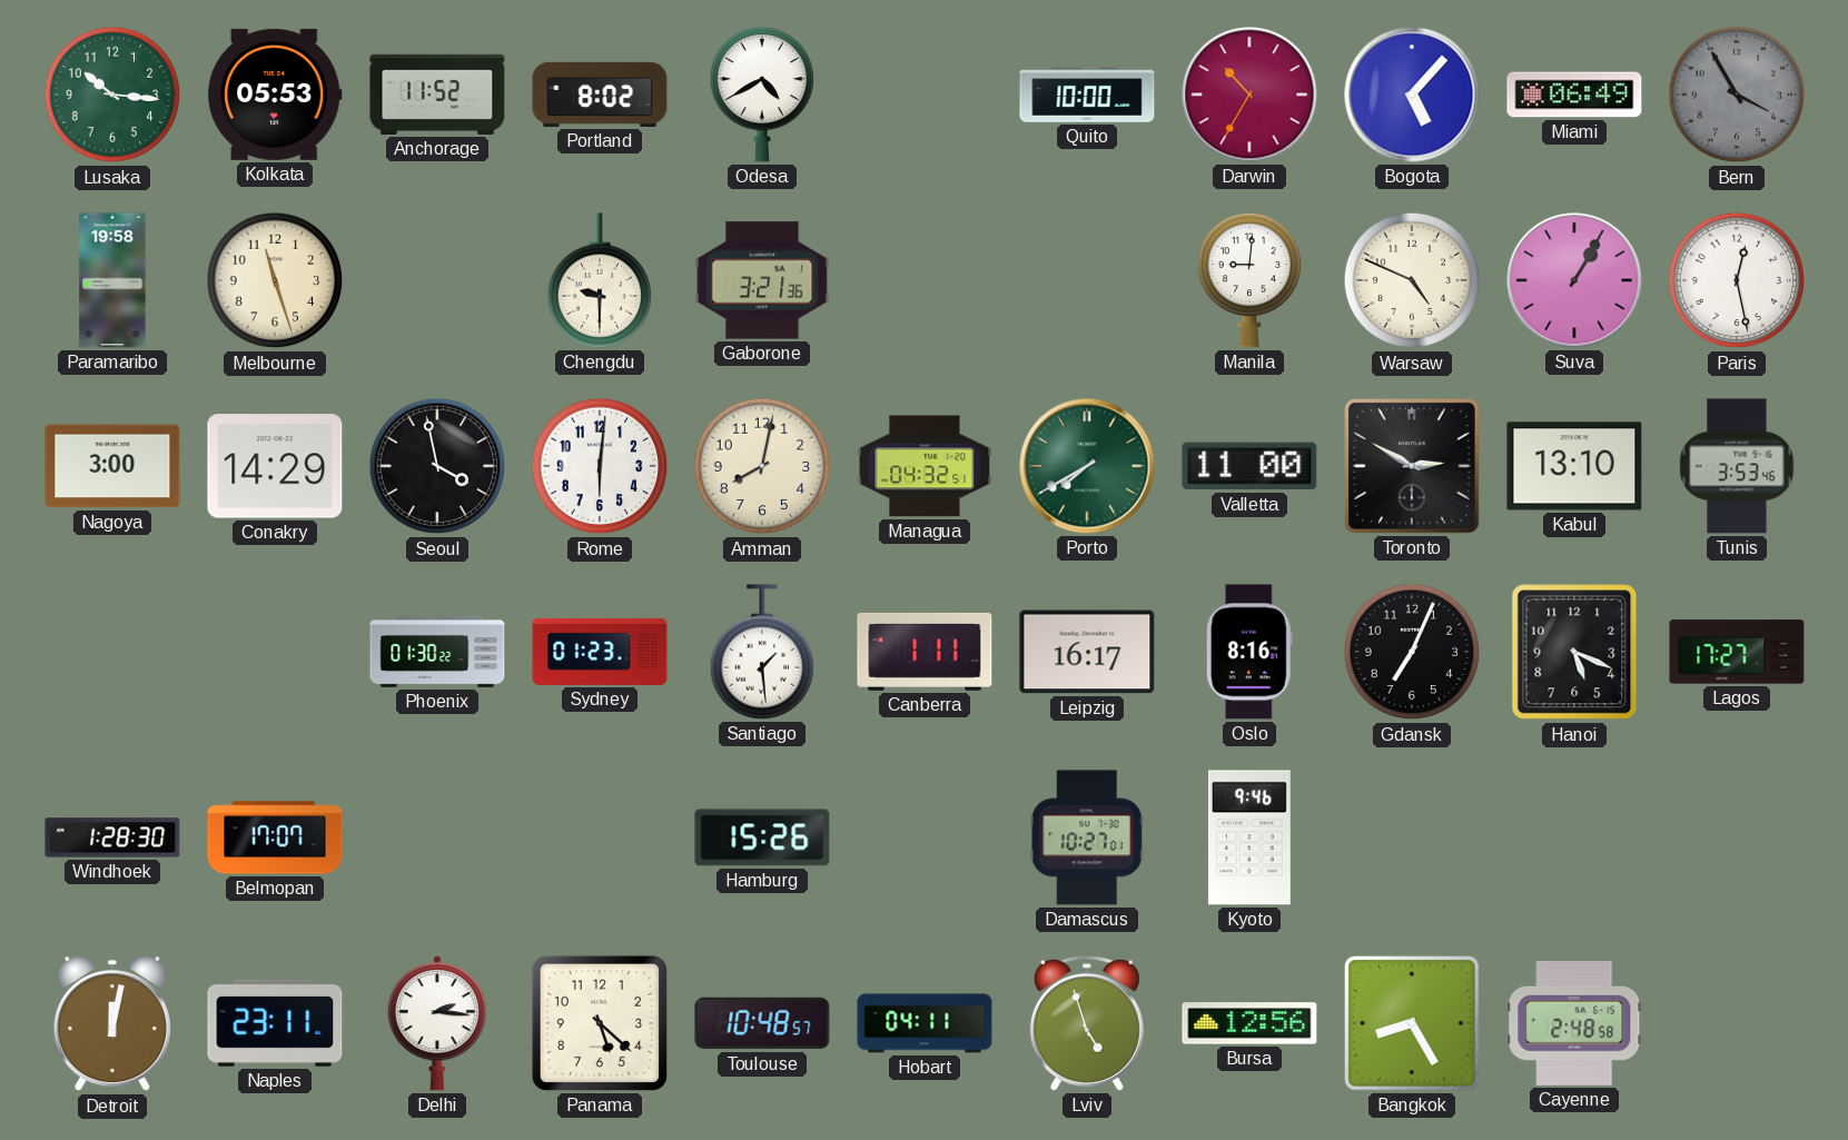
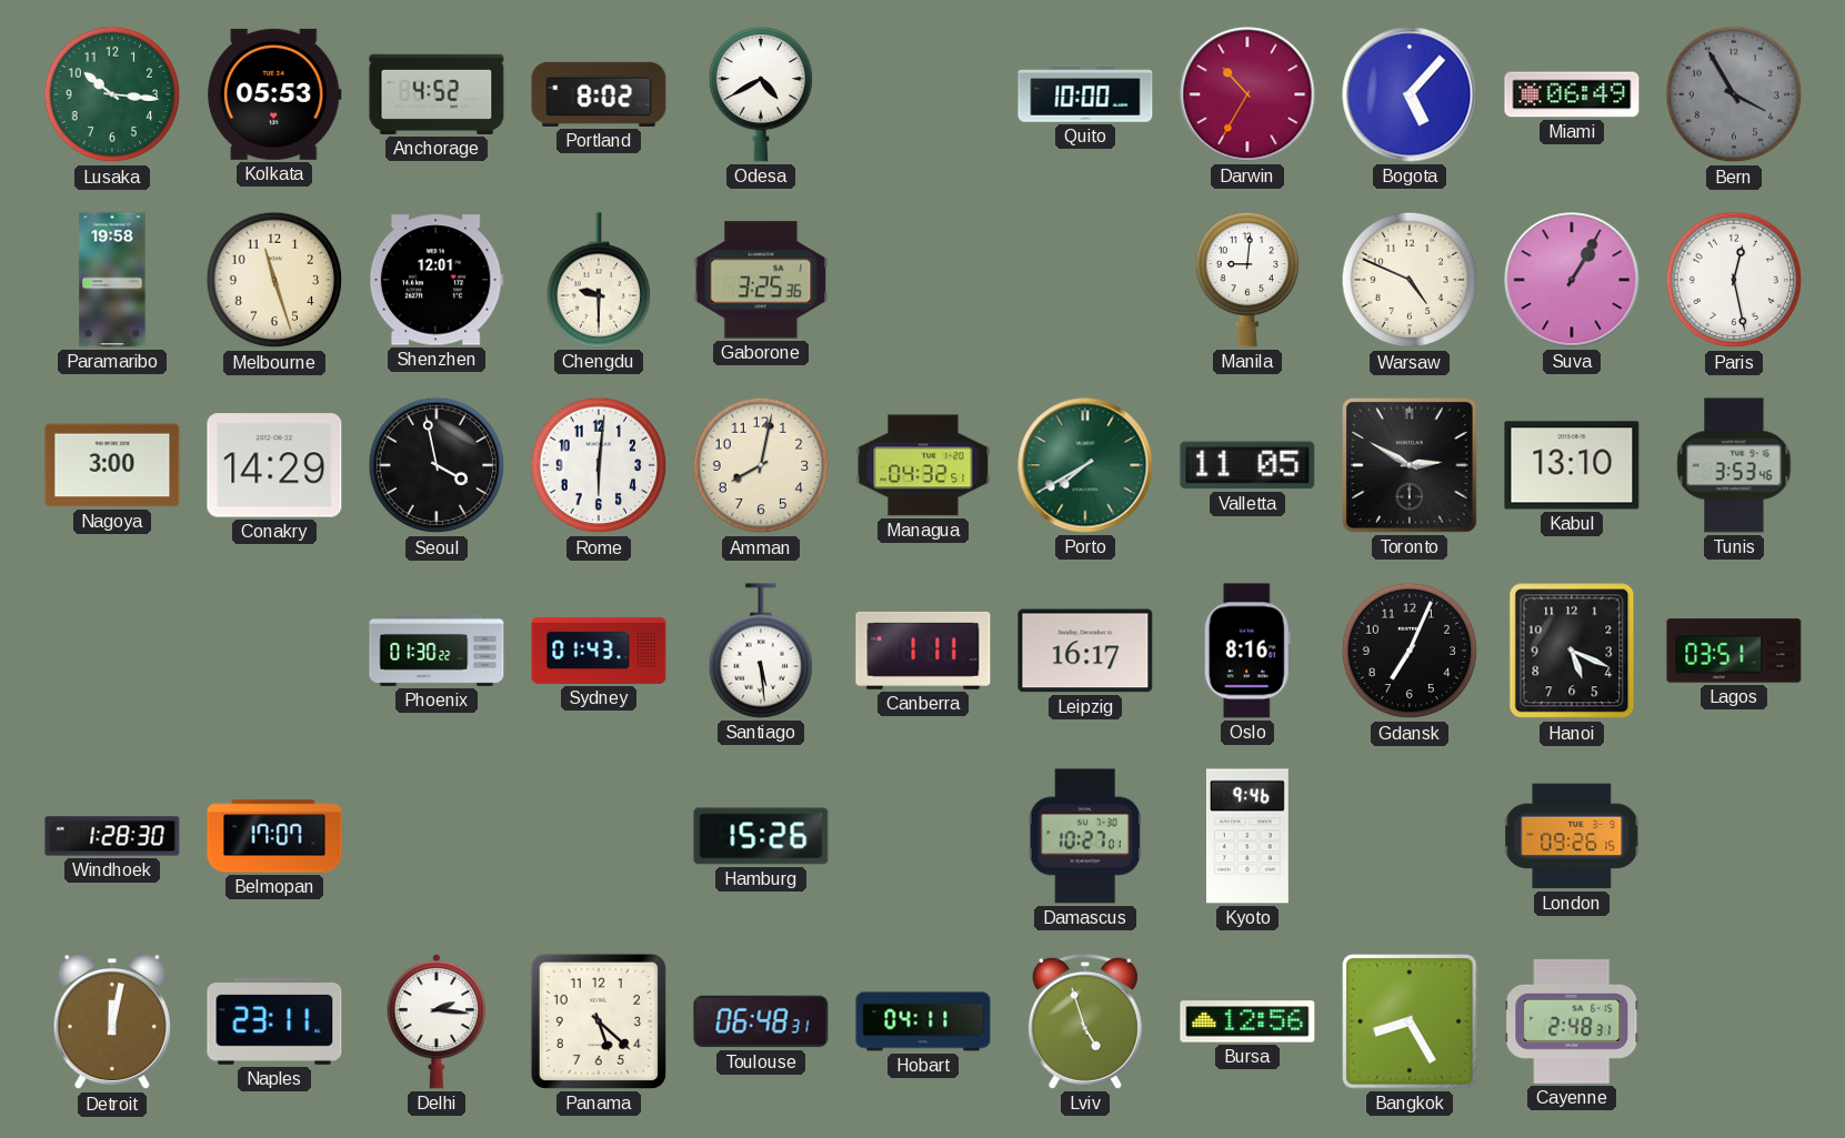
Anchorage: 11:52 -> 4:52 (437, 94)
Shenzhen: none -> 12:01 (437, 280)
Gaborone: 3:21 -> 3:25 (761, 280)
Valletta: 11:00 -> 11:05 (1247, 465)
Sydney: 01:23 -> 01:43 (599, 651)
Santiago: 1:29 -> 5:29 (761, 651)
Lagos: 17:27 -> 03:51 (1734, 651)
London: none -> 09:26 (1573, 836)
Toulouse: 10:48 -> 06:48 (761, 1021)
Cayenne: 2:48:58 -> 2:48:31 (1572, 1021)
